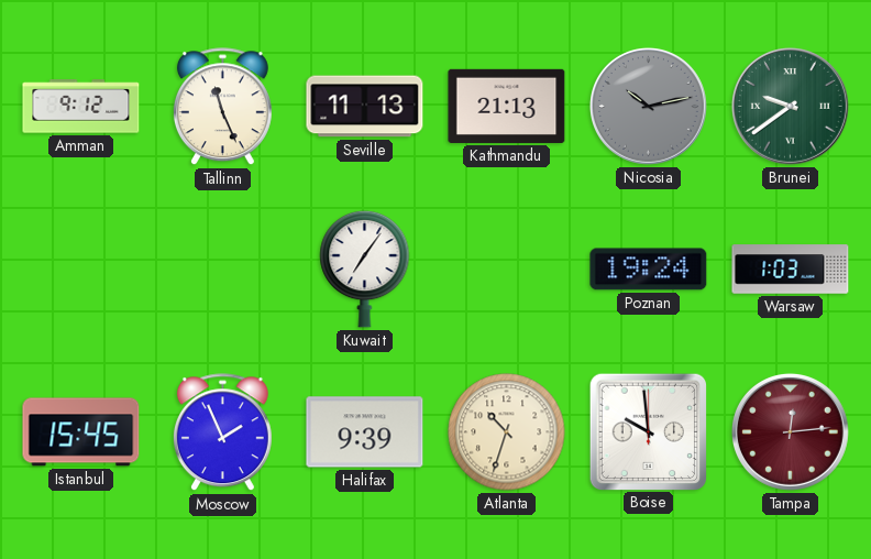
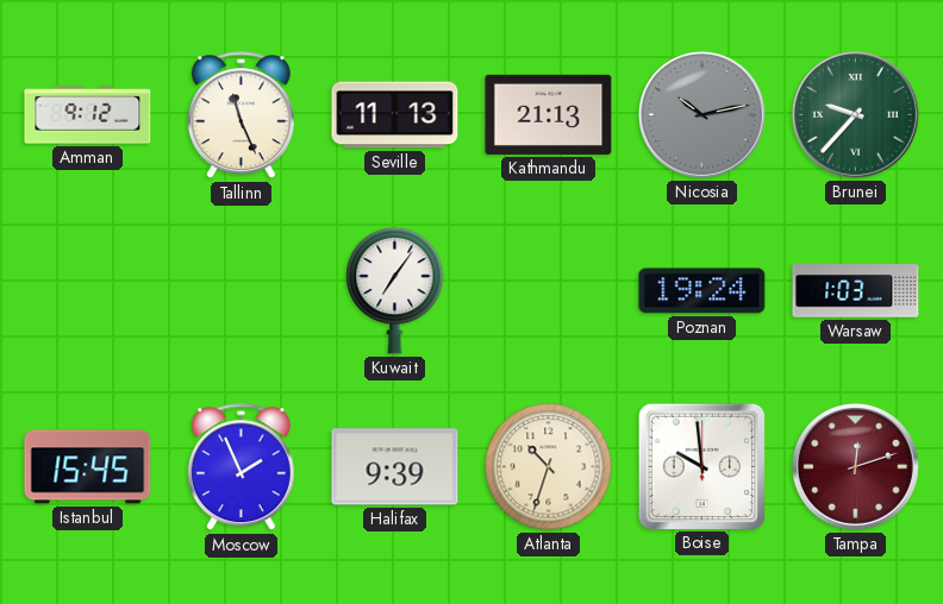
Brunei: 9:39 -> 9:37 (855, 114)
Tampa: 12:14 -> 12:12 (855, 466)
